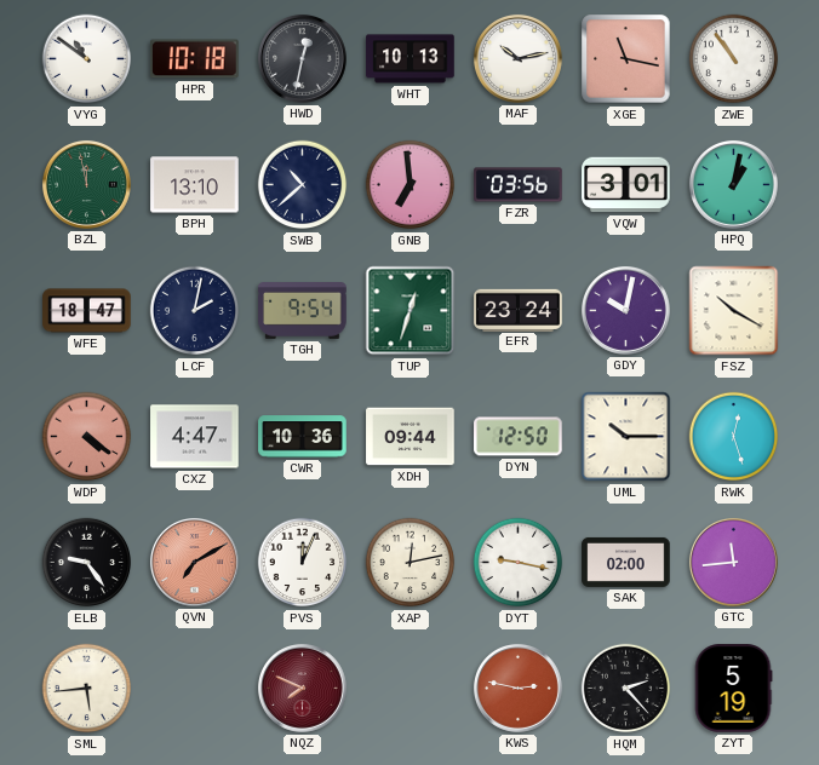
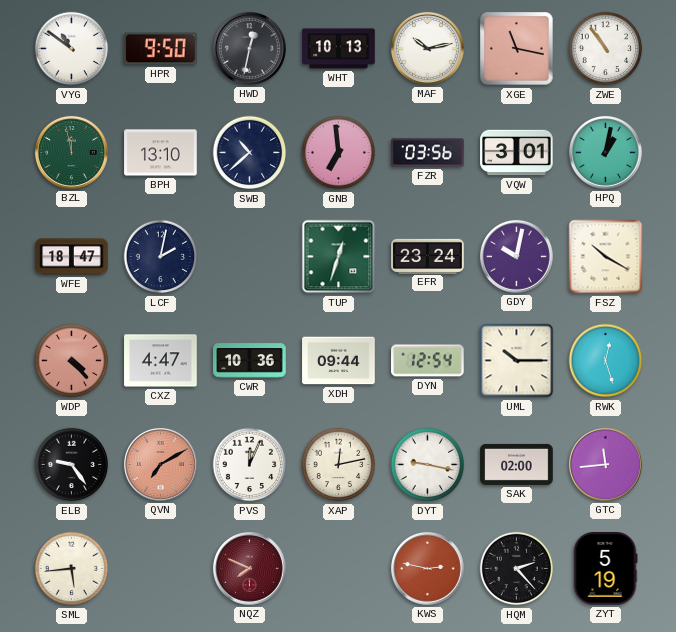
HPR: 10:18 -> 9:50 (161, 49)
TGH: 9:54 -> none (303, 311)
WDP: 4:21 -> 4:23 (72, 361)
DYN: 12:50 -> 12:54 (428, 361)
